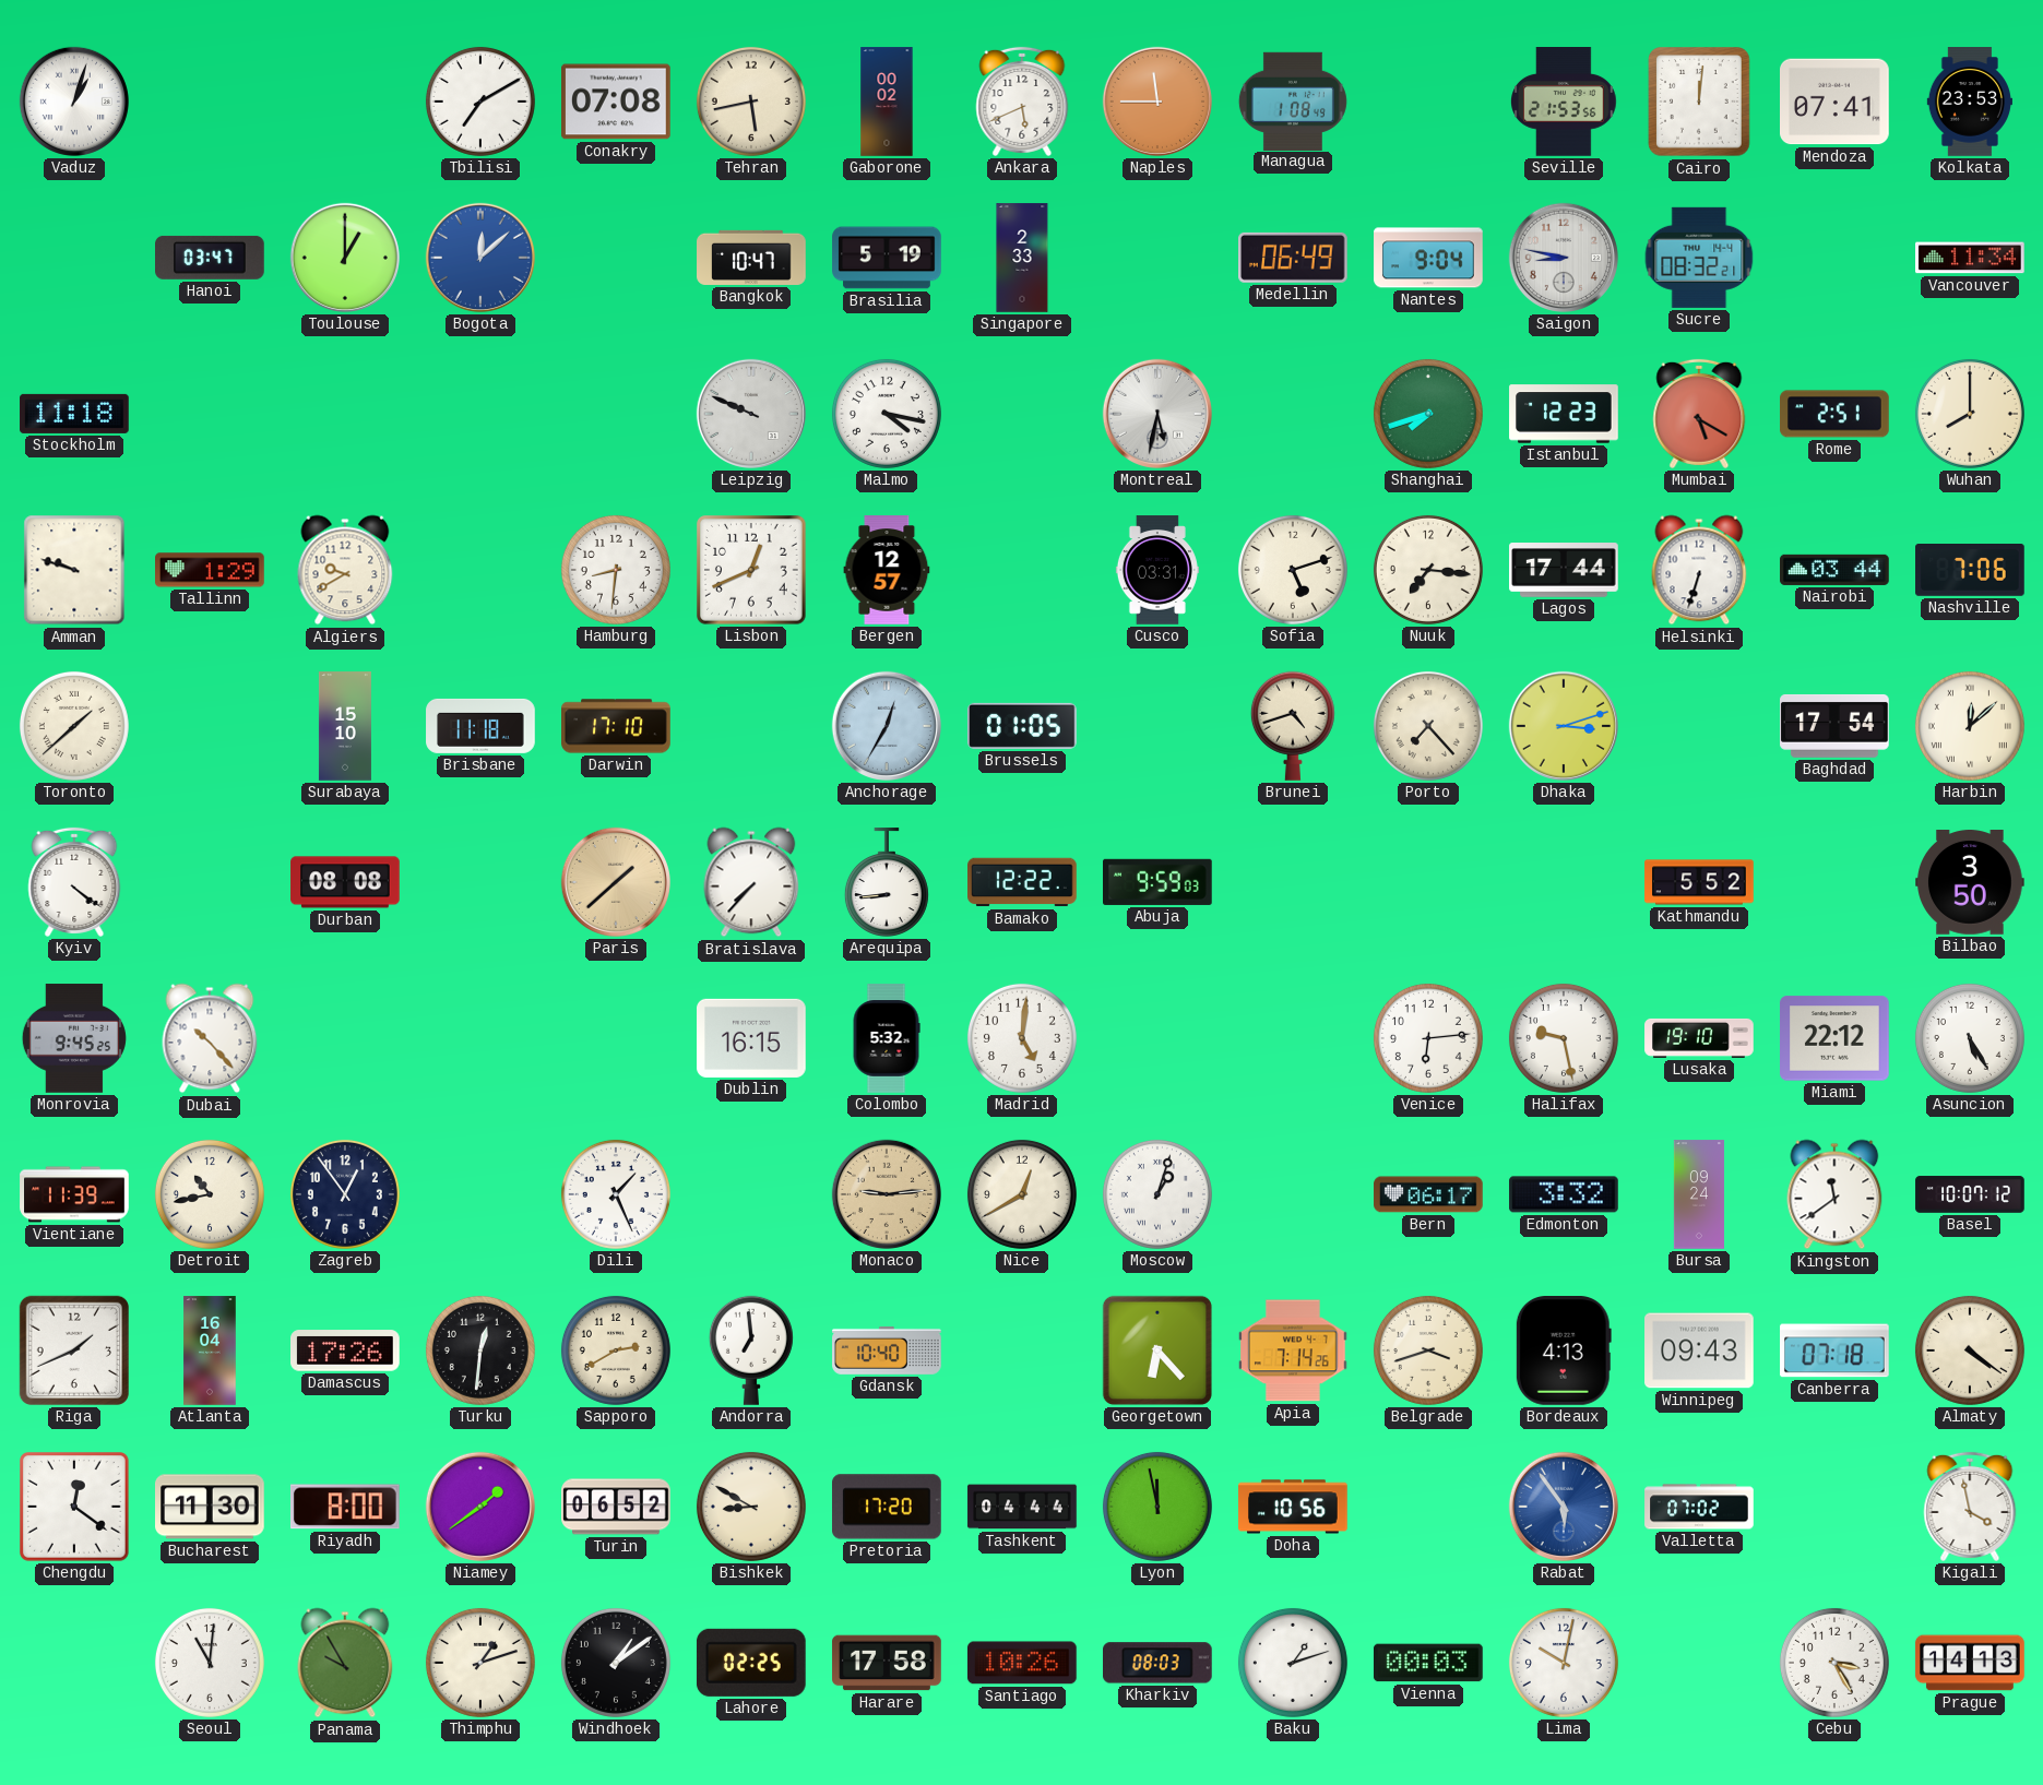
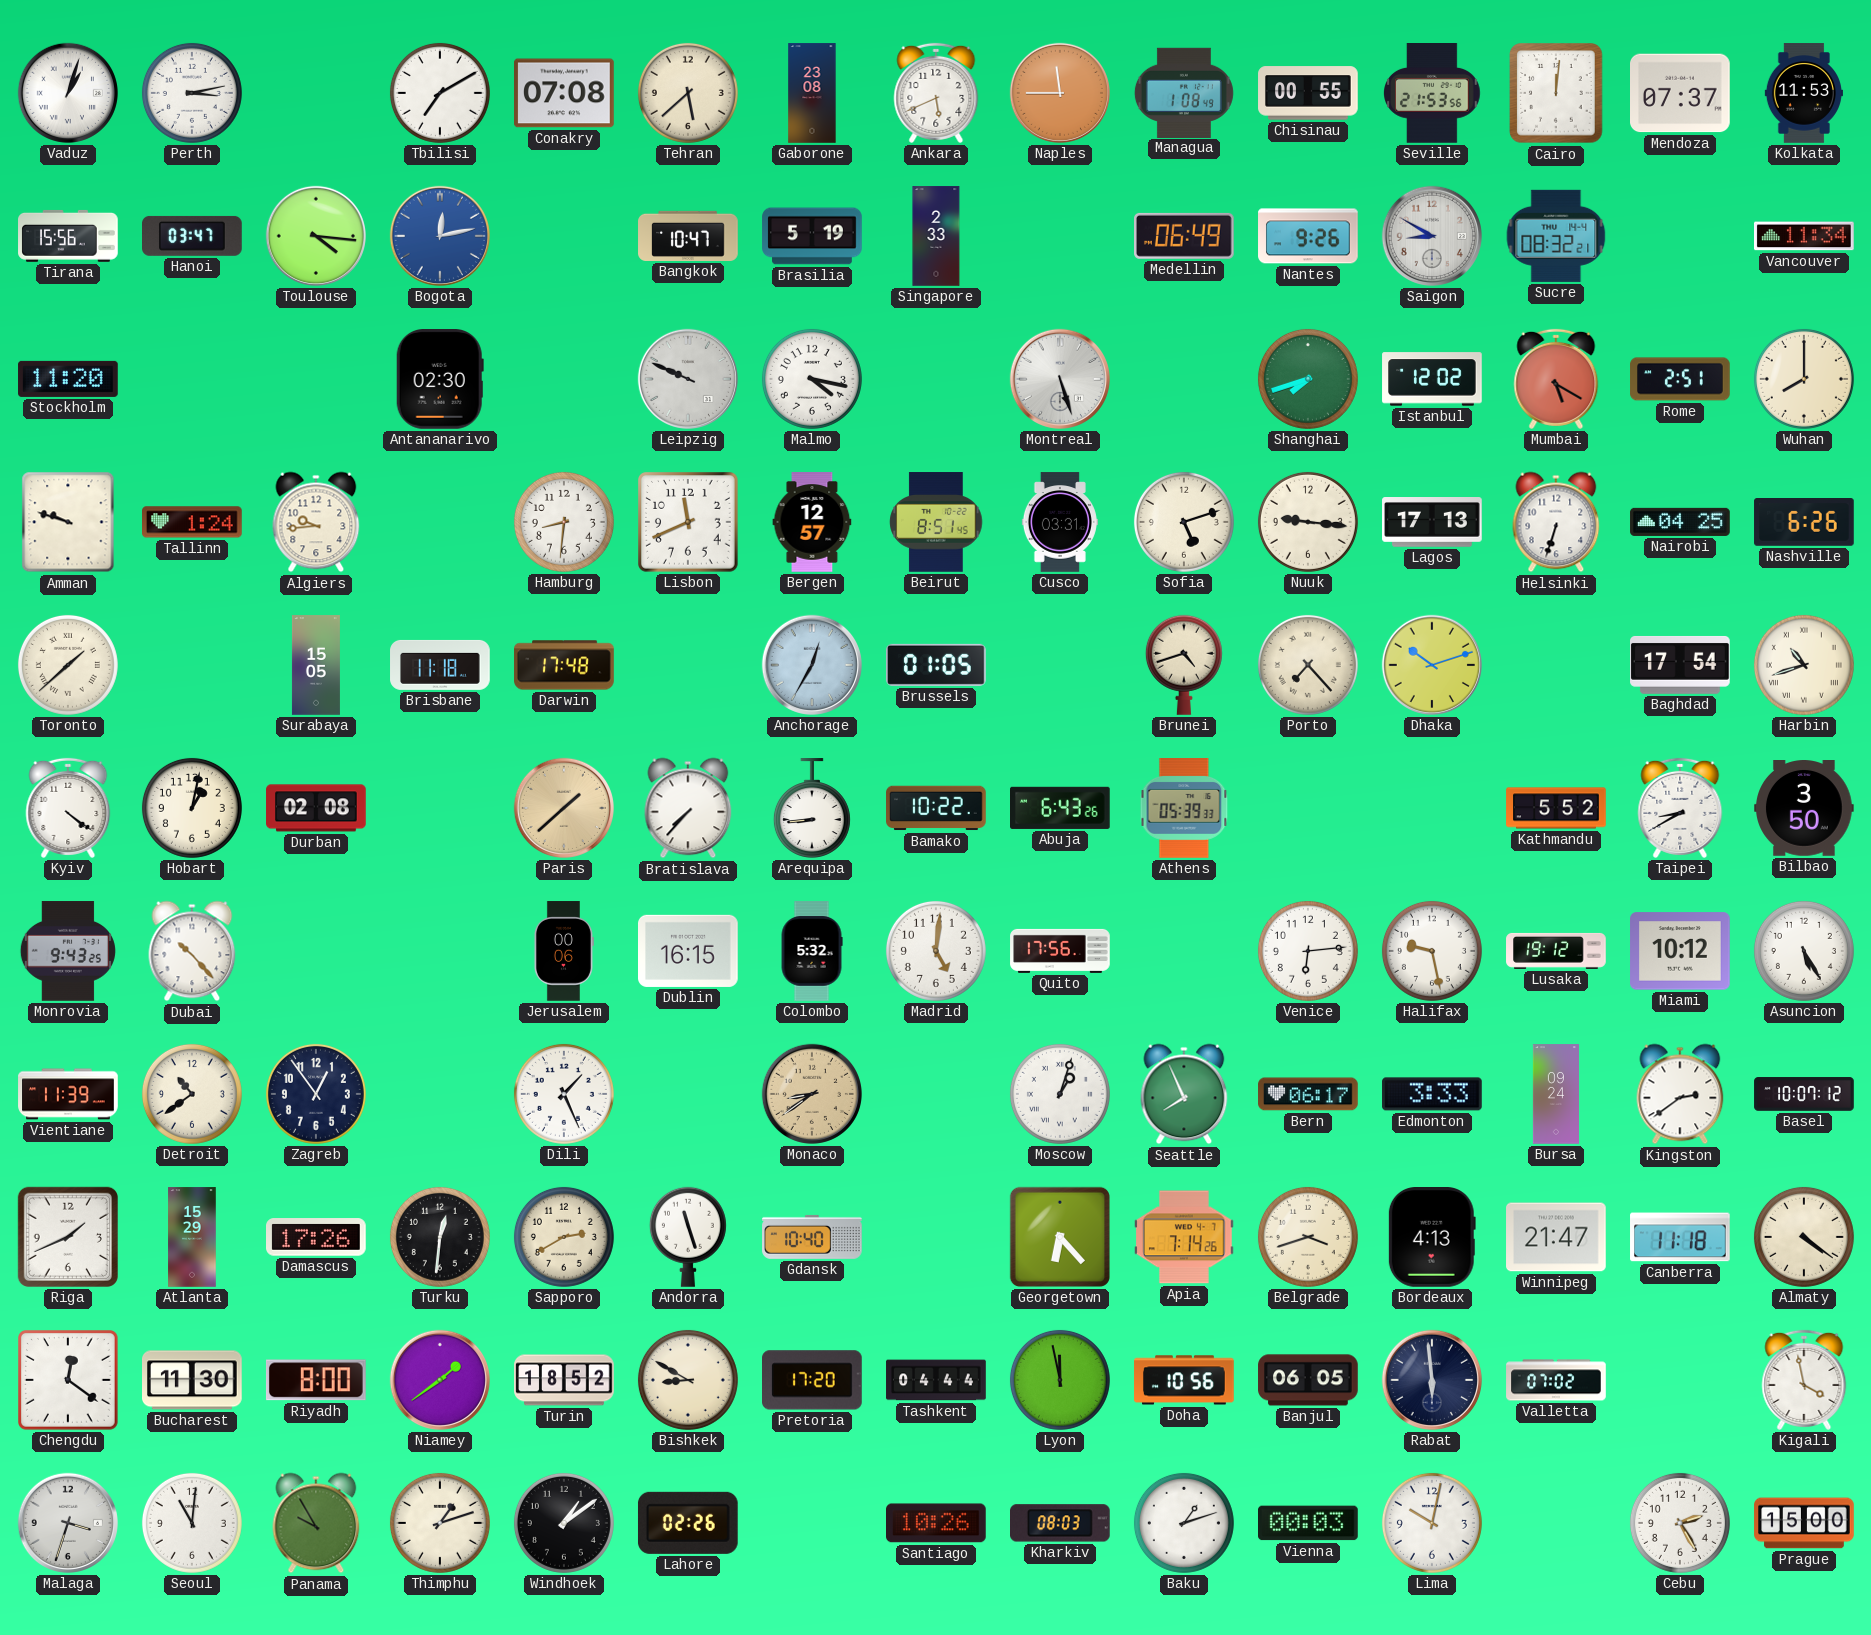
Perth: none -> 3:13 (192, 93)
Tehran: 5:43 -> 5:38 (688, 93)
Gaborone: 00:02 -> 23:08 (812, 93)
Chisinau: none -> 00:55 (1308, 93)
Mendoza: 07:41 -> 07:37 (1680, 93)
Kolkata: 23:53 -> 11:53 (1803, 93)
Tirana: none -> 15:56 (68, 236)
Toulouse: 1:00 -> 4:16 (316, 236)
Bogota: 12:08 -> 12:13 (440, 236)
Nantes: 9:04 -> 9:26 (1308, 236)
Saigon: 8:47 -> 8:50 (1432, 236)
Stockholm: 11:18 -> 11:20 (68, 379)
Antananarivo: none -> 02:30 (440, 380)
Montreal: 5:32 -> 5:27 (1060, 379)
Istanbul: 12:23 -> 12:02 (1432, 379)
Tallinn: 1:29 -> 1:24 (192, 522)
Algiers: 9:40 -> 9:44 (316, 522)
Lisbon: 12:41 -> 11:41 (689, 523)
Beirut: none -> 8:51 (936, 522)
Nuuk: 7:16 -> 9:16 (1308, 522)
Lagos: 17:44 -> 17:13 (1432, 522)
Nairobi: 03:44 -> 04:25 (1680, 522)
Nashville: 7:06 -> 6:26 (1804, 523)
Surabaya: 15:10 -> 15:05 (316, 665)
Darwin: 17:10 -> 17:48 (564, 665)
Dhaka: 3:12 -> 10:12 (1432, 665)
Harbin: 12:08 -> 10:42 (1804, 665)
Hobart: none -> 1:02 (192, 808)
Durban: 08:08 -> 02:08 (316, 808)
Bamako: 12:22 -> 10:22 (936, 808)
Abuja: 9:59 -> 6:43 (1061, 808)
Athens: none -> 05:39 (1184, 808)
Taipei: none -> 8:40 (1680, 808)
Monrovia: 9:45 -> 9:43 (68, 951)
Jerusalem: none -> 00:06 (564, 951)
Quito: none -> 17:56 (1060, 951)
Lusaka: 19:10 -> 19:12 (1556, 951)
Miami: 22:12 -> 10:12 (1680, 951)
Detroit: 10:43 -> 10:39 (192, 1094)
Monaco: 9:14 -> 8:39 (812, 1094)
Nice: 12:40 -> none (1022, 1194)
Seattle: none -> 7:56 (1184, 1094)
Edmonton: 3:32 -> 3:33 (1432, 1094)
Kingston: 11:39 -> 2:39 (1680, 1094)
Atlanta: 16:04 -> 15:29 (192, 1237)
Andorra: 6:59 -> 11:27 (688, 1237)
Winnipeg: 09:43 -> 21:47 (1556, 1237)
Canberra: 07:18 -> 11:18 (1680, 1237)
Turin: 06:52 -> 18:52 (564, 1380)
Banjul: none -> 06:05 (1308, 1380)
Rabat: 5:54 -> 5:59 (1432, 1380)
Rabat dial: blue -> navy (1432, 1380)
Malaga: none -> 3:33 (68, 1523)
Lahore: 02:25 -> 02:26 (688, 1523)
Harare: 17:58 -> none (887, 1663)
Cebu: 3:25 -> 2:25 (1680, 1523)
Prague: 14:13 -> 15:00 (1804, 1523)
